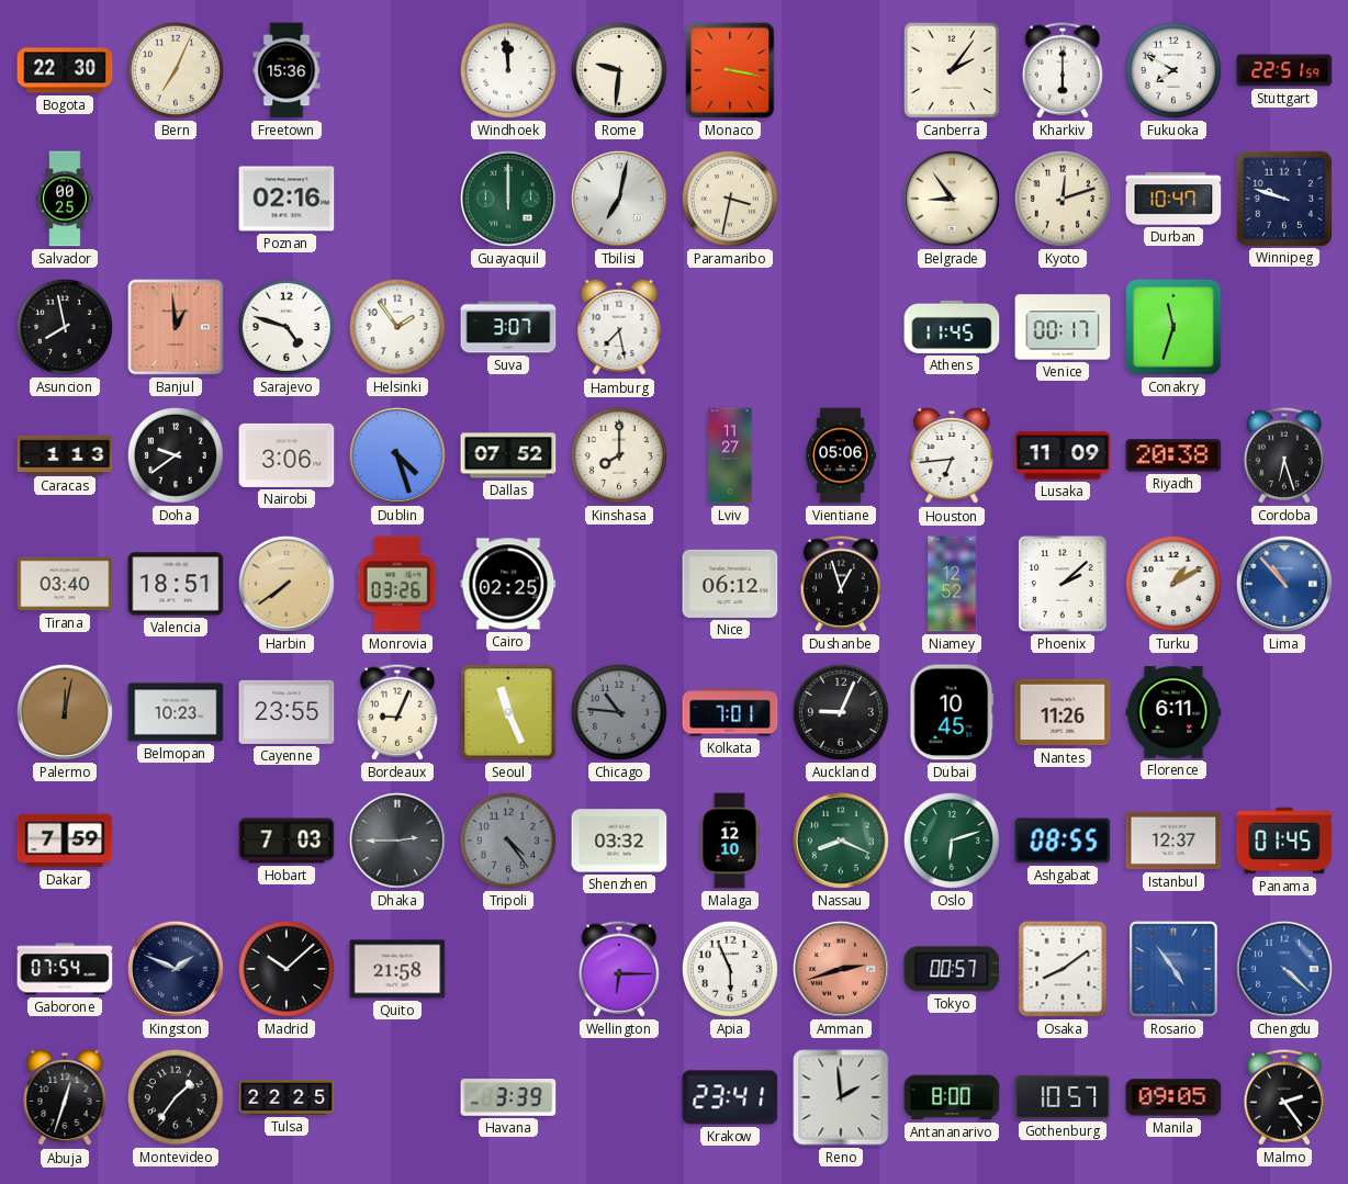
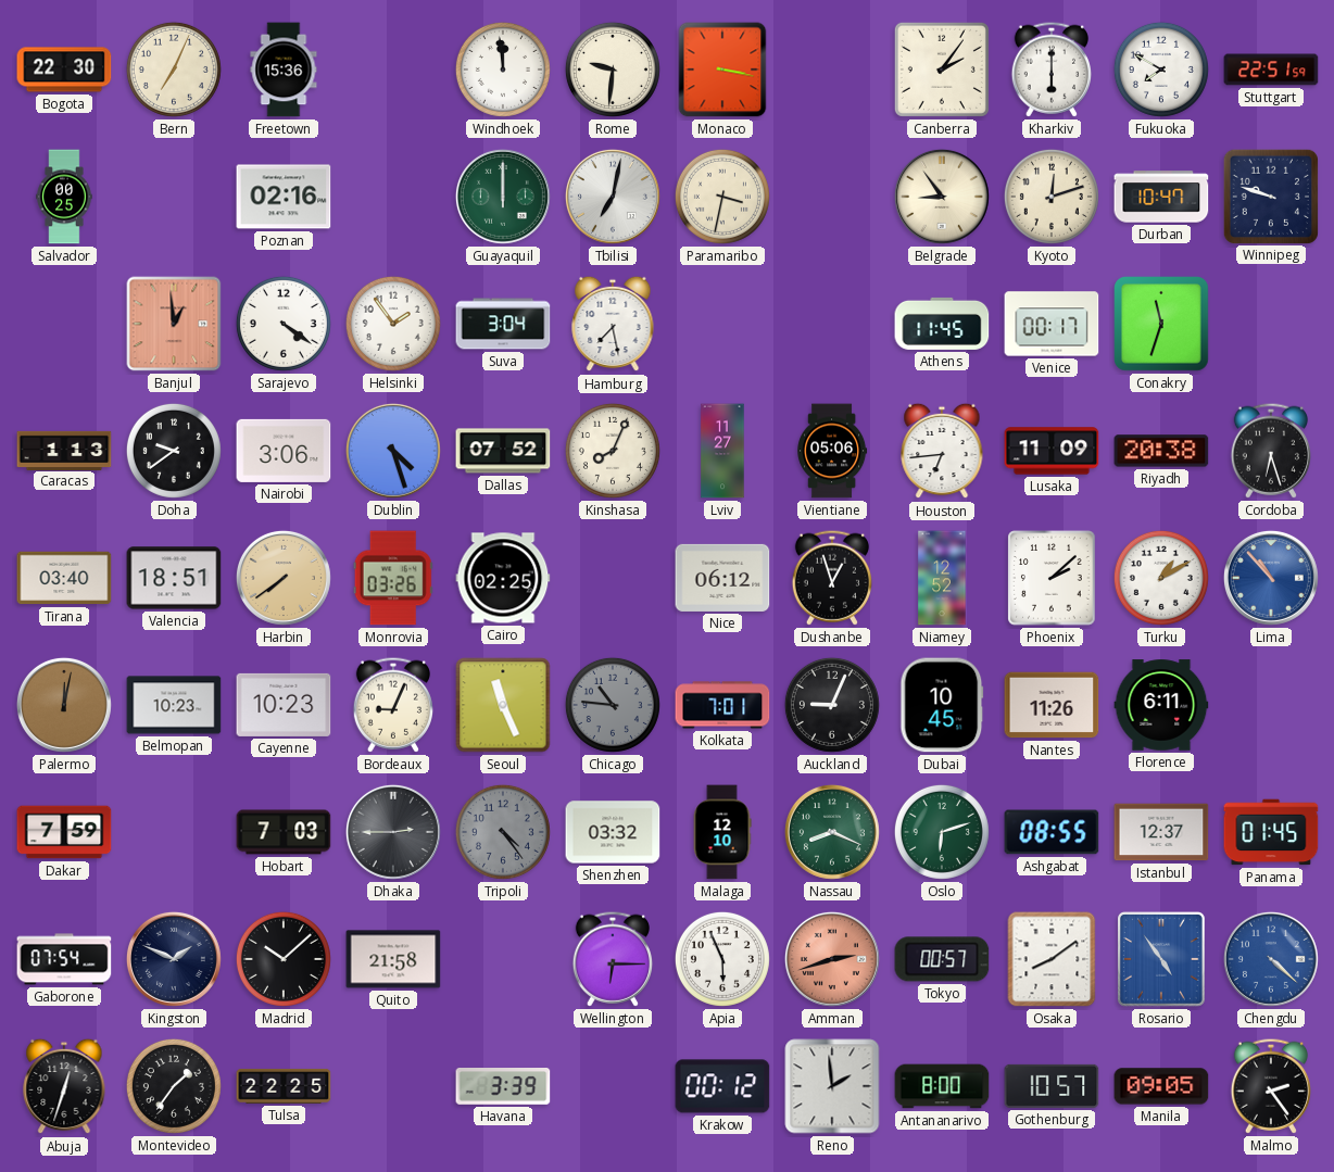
Asuncion: 7:58 -> none (65, 327)
Sarajevo: 4:48 -> 4:21 (284, 324)
Suva: 3:07 -> 3:04 (503, 324)
Kinshasa: 8:00 -> 8:04 (613, 451)
Cayenne: 23:55 -> 10:23 (284, 705)
Krakow: 23:41 -> 00:12 (722, 1086)
